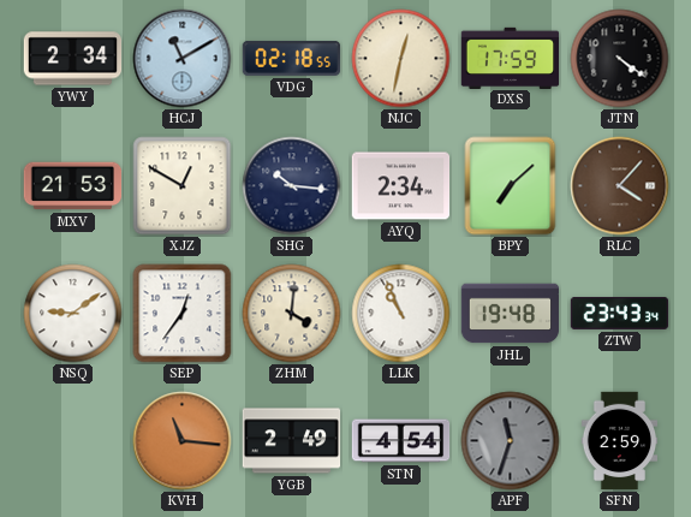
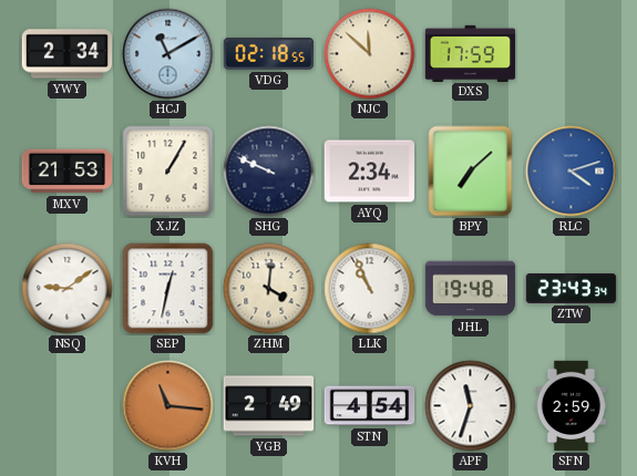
NJC: 12:32 -> 11:52 (370, 54)
JTN: 4:21 -> none (620, 59)
XJZ: 12:50 -> 1:05 (168, 172)
SHG: 10:16 -> 9:49 (269, 172)
RLC: 4:07 -> 4:12 (572, 172)
RLC dial: brown -> blue (572, 172)
SEP: 12:36 -> 12:32 (168, 289)
APF dial: grey -> white (471, 406)
